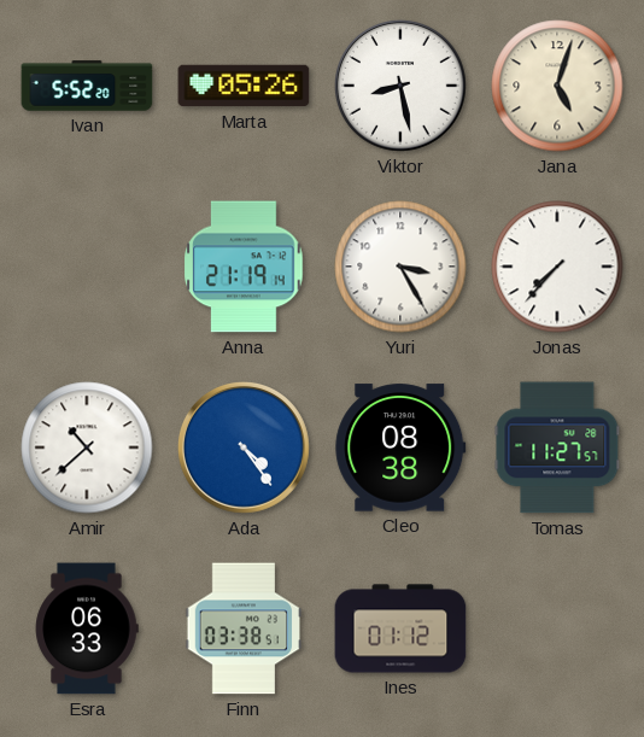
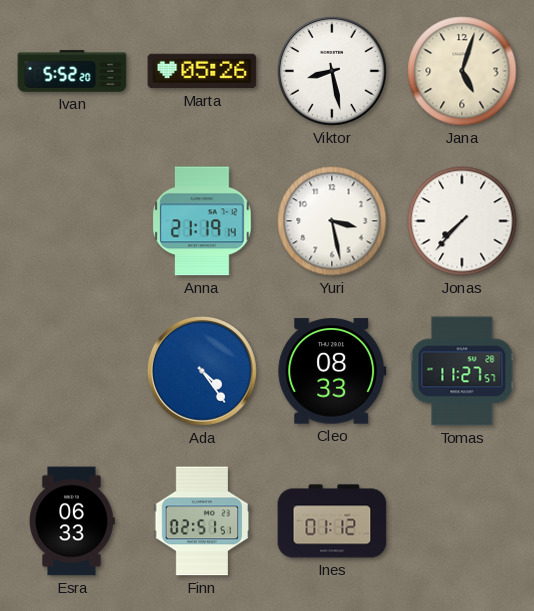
Yuri: 3:25 -> 3:28 (332, 221)
Amir: 10:38 -> none (87, 448)
Cleo: 08:38 -> 08:33 (332, 371)
Finn: 03:38 -> 02:51 (202, 521)
